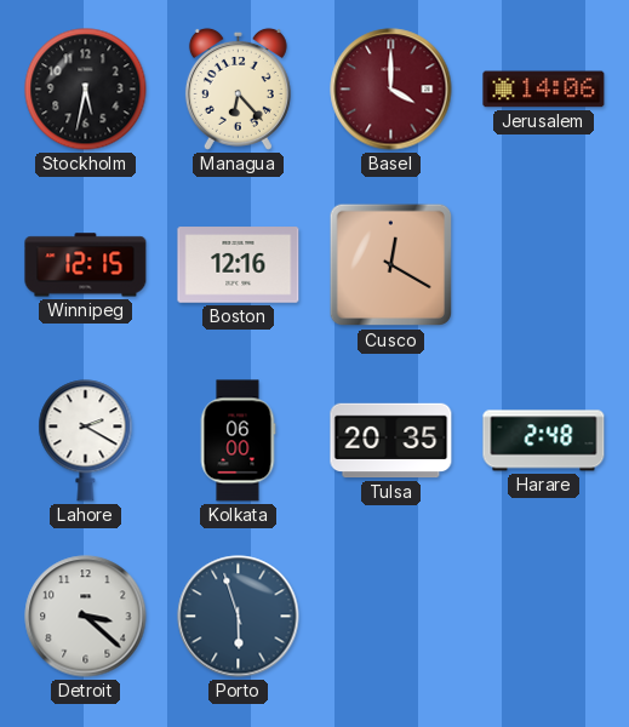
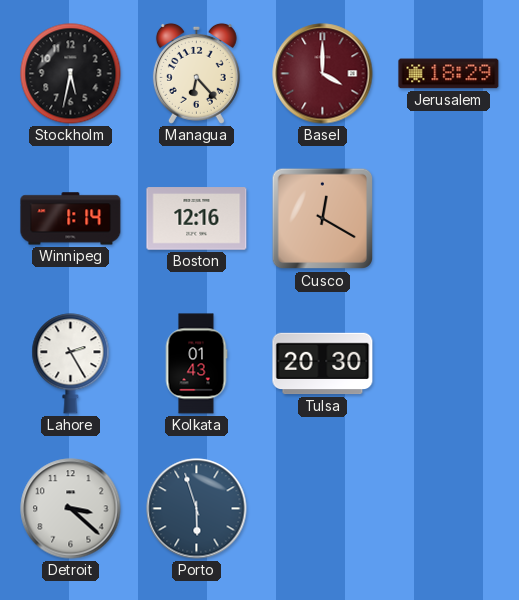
Jerusalem: 14:06 -> 18:29 (449, 74)
Winnipeg: 12:15 -> 1:14 (71, 219)
Lahore: 2:20 -> 2:25 (71, 364)
Kolkata: 06:00 -> 01:43 (196, 364)
Tulsa: 20:35 -> 20:30 (323, 364)
Harare: 2:48 -> none (544, 441)
